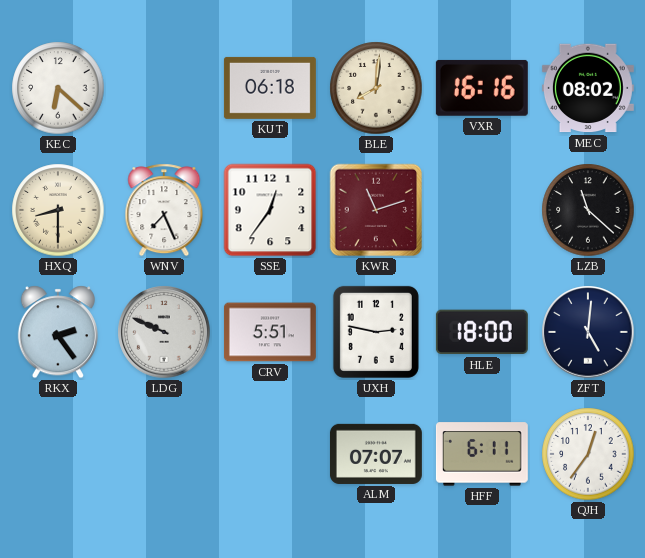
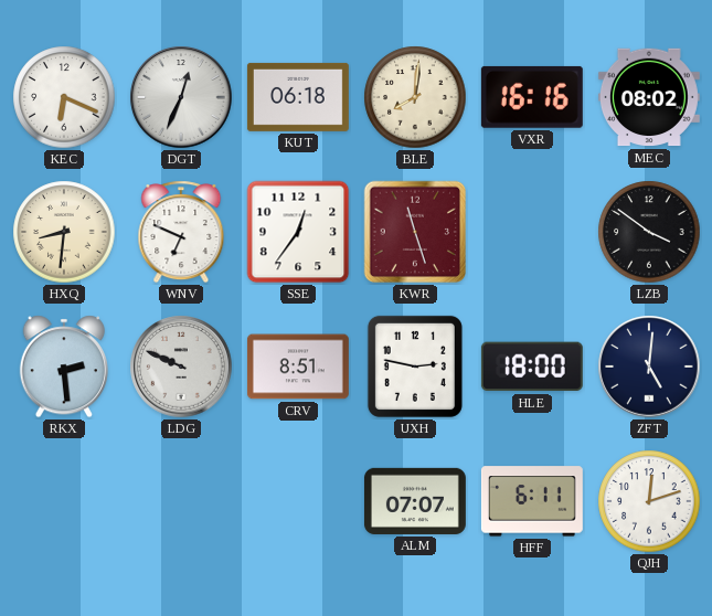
KEC: 6:22 -> 6:19 (64, 97)
DGT: none -> 12:34 (181, 97)
HXQ: 8:30 -> 8:31 (64, 232)
WNV: 7:26 -> 6:49 (181, 232)
KWR: 11:12 -> 11:27 (415, 232)
LZB: 11:22 -> 3:51 (649, 232)
RKX: 2:24 -> 2:29 (63, 367)
CRV: 5:51 -> 8:51 (298, 367)
QJH: 12:36 -> 12:12 (649, 501)
